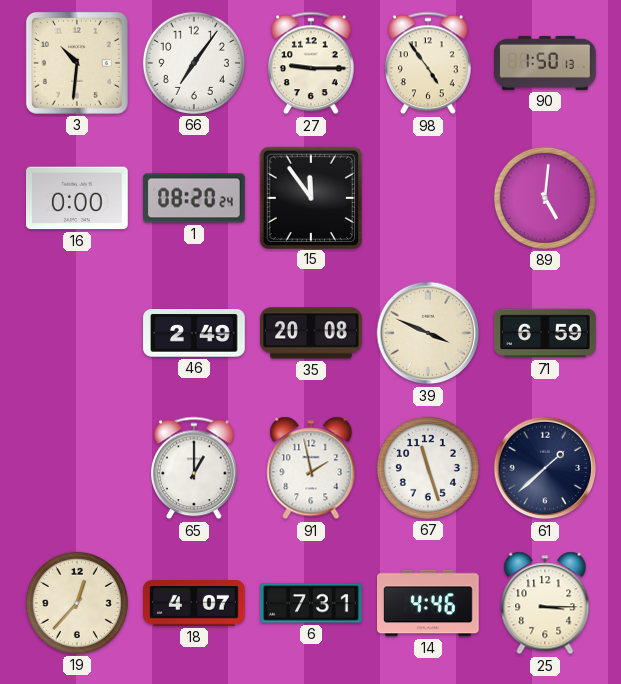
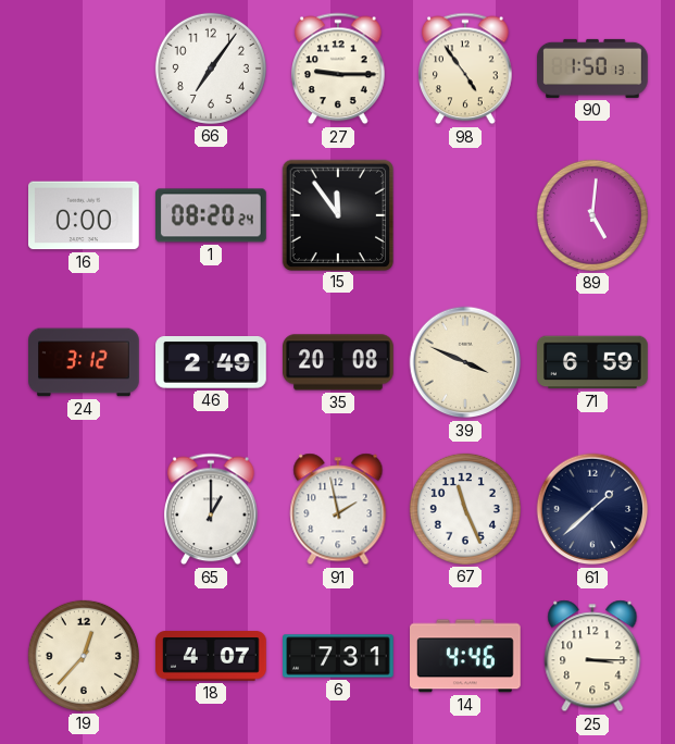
3: 10:31 -> none (77, 63)
24: none -> 3:12 (84, 362)
67: 11:27 -> 11:26 (465, 509)
